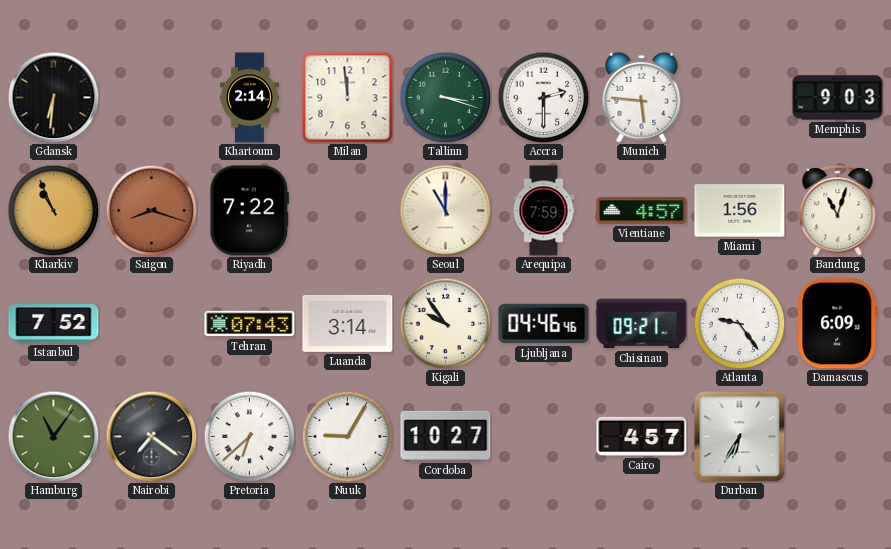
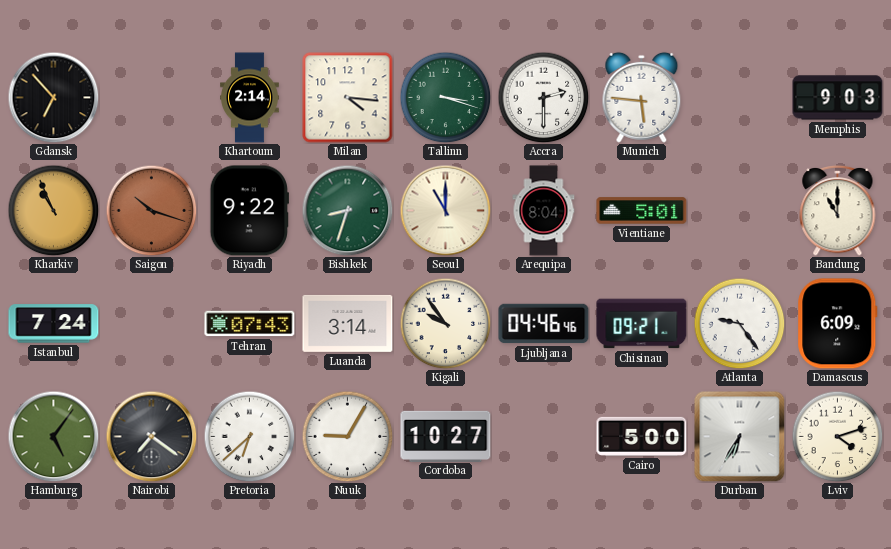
Gdansk: 6:31 -> 6:53 (53, 97)
Milan: 11:59 -> 4:16 (348, 98)
Saigon: 8:18 -> 10:18 (151, 210)
Riyadh: 7:22 -> 9:22 (249, 211)
Bishkek: none -> 8:33 (347, 210)
Arequipa: 7:59 -> 8:04 (544, 211)
Vientiane: 4:57 -> 5:01 (642, 211)
Miami: 1:56 -> none (740, 211)
Bandung: 11:03 -> 11:00 (838, 210)
Istanbul: 7:52 -> 7:24 (54, 324)
Hamburg: 11:06 -> 5:06 (53, 436)
Cairo: 4:57 -> 5:00 (642, 436)
Lviv: none -> 4:12 (837, 436)
